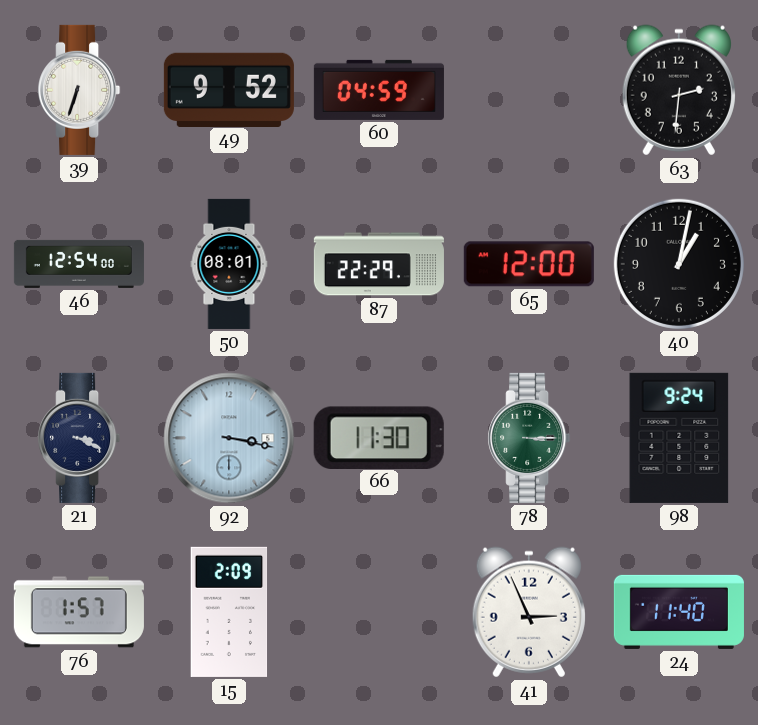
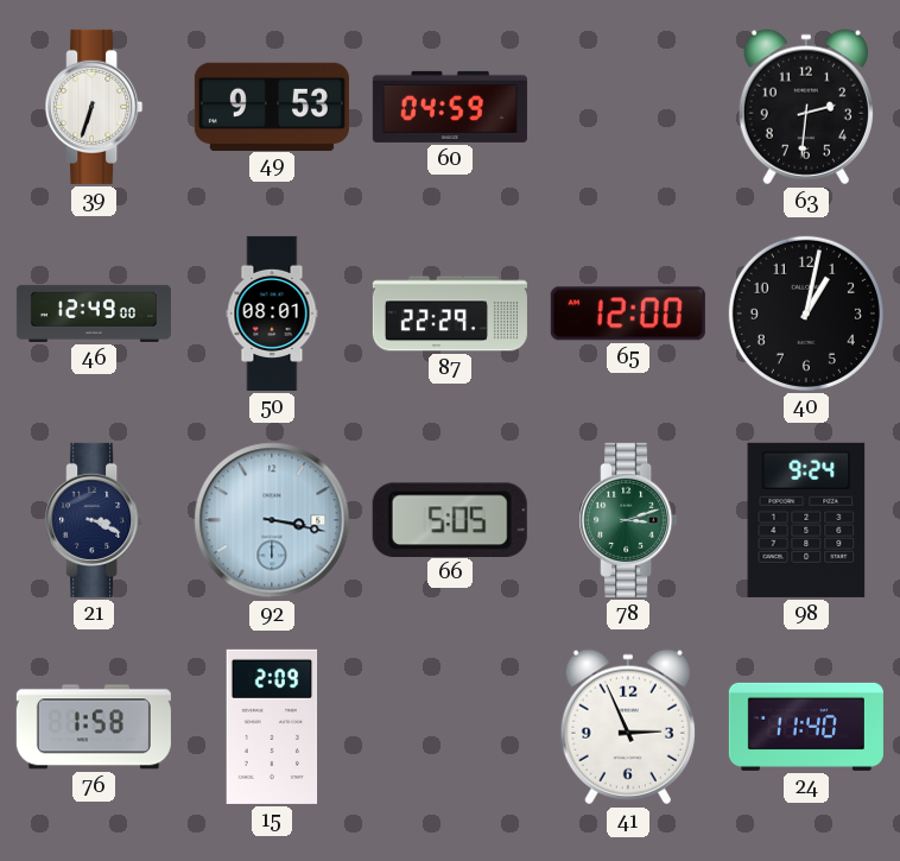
49: 9:52 -> 9:53 (272, 106)
46: 12:54 -> 12:49 (94, 314)
66: 11:30 -> 5:05 (450, 519)
78: 3:15 -> 3:12 (628, 520)
76: 1:57 -> 1:58 (94, 727)
